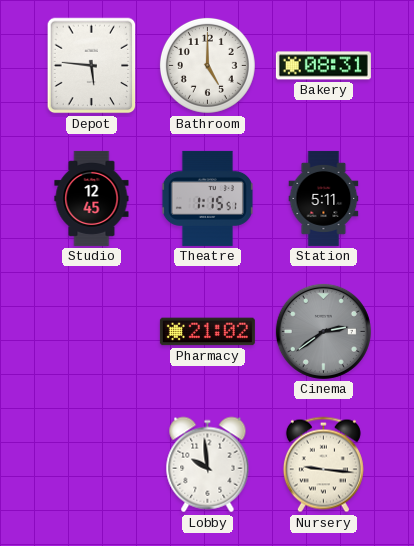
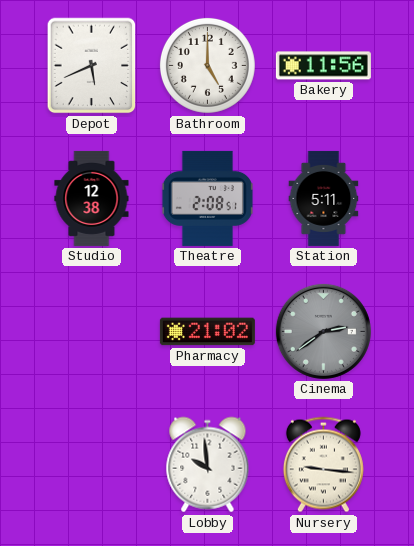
Depot: 5:46 -> 5:41 (92, 66)
Bakery: 08:31 -> 11:56 (323, 66)
Studio: 12:45 -> 12:38 (92, 198)
Theatre: 1:15 -> 2:08 (207, 198)
